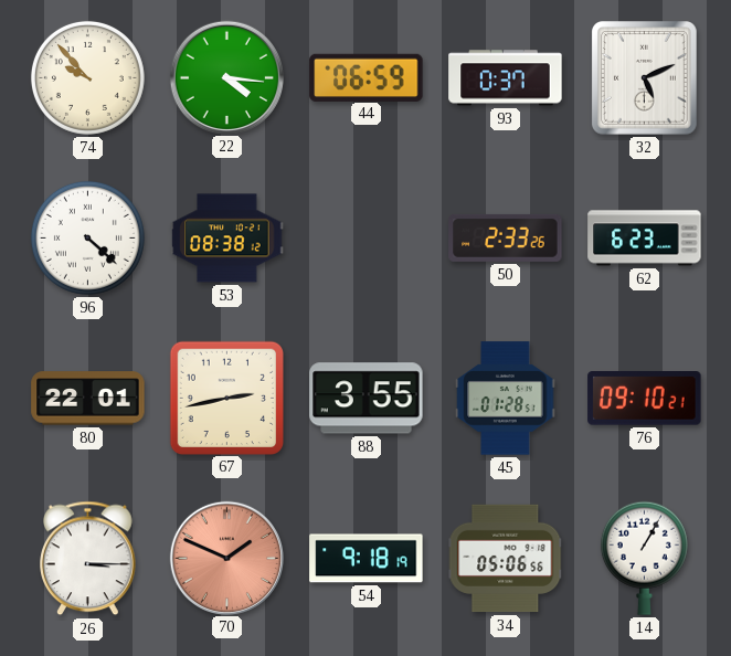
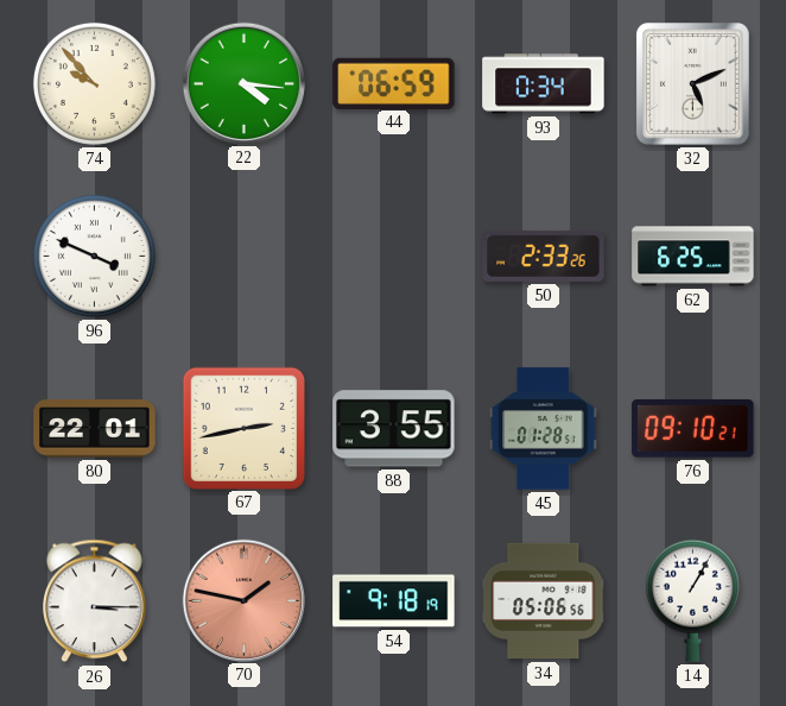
93: 0:37 -> 0:34 (544, 84)
96: 4:22 -> 3:49 (94, 256)
53: 08:38 -> none (227, 239)
62: 6:23 -> 6:25 (693, 257)
70: 1:49 -> 1:47 (243, 600)
